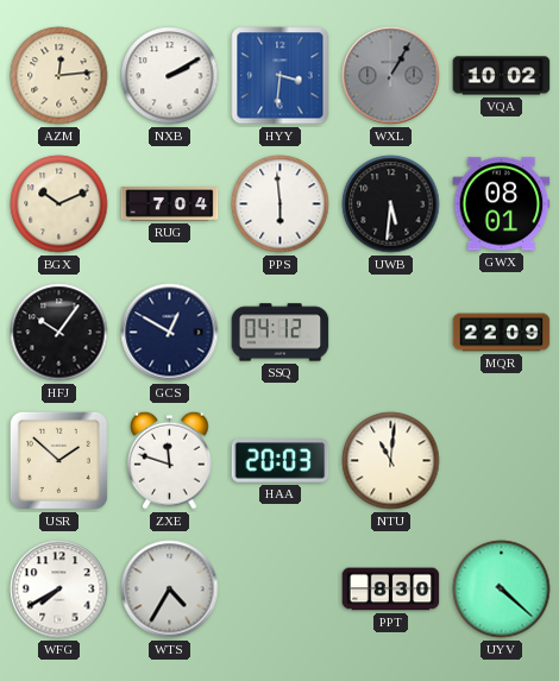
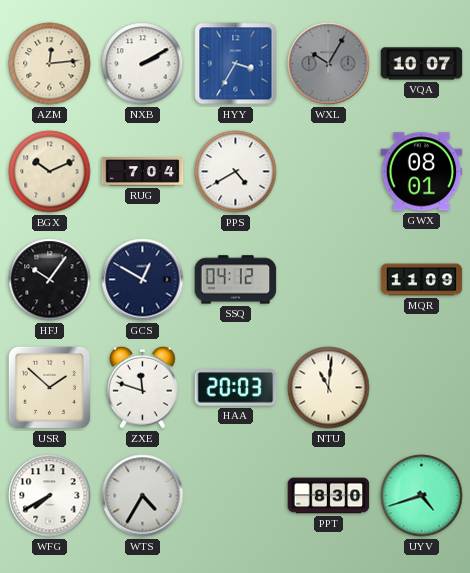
HYY: 3:31 -> 3:35 (236, 64)
WXL: 1:05 -> 10:05 (329, 64)
VQA: 10:02 -> 10:07 (422, 64)
PPS: 5:59 -> 4:40 (236, 172)
UWB: 5:31 -> none (391, 204)
MQR: 22:09 -> 11:09 (422, 280)
UYV: 4:22 -> 4:42 (422, 496)
